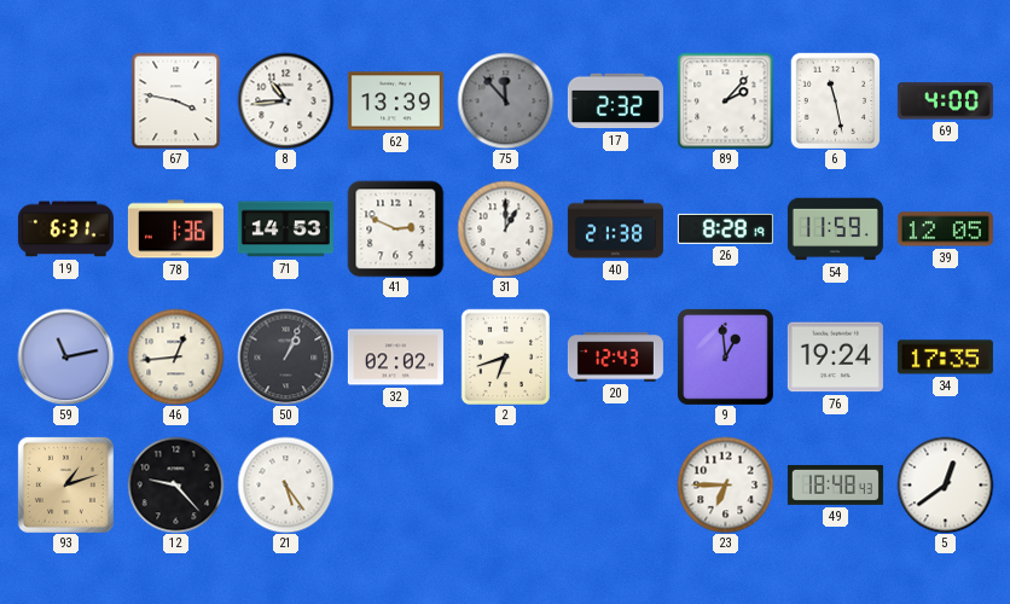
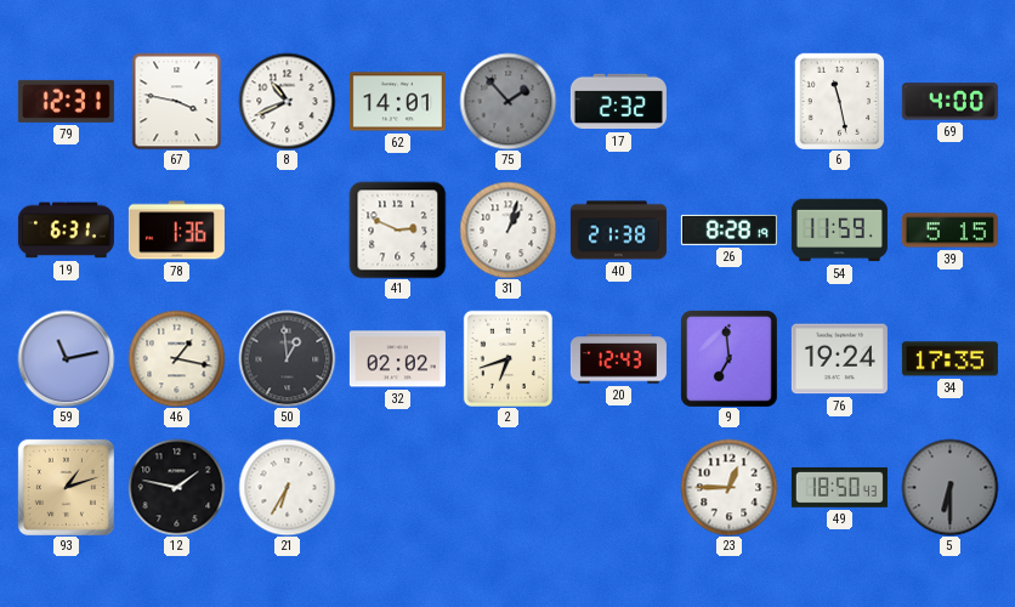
79: none -> 12:31 (66, 101)
8: 10:44 -> 10:41 (287, 101)
62: 13:39 -> 14:01 (397, 102)
75: 11:53 -> 1:53 (508, 101)
89: 2:07 -> none (725, 100)
71: 14:53 -> none (285, 230)
31: 1:00 -> 1:03 (508, 229)
39: 12:05 -> 5:15 (949, 231)
46: 12:44 -> 1:17 (176, 358)
50: 1:04 -> 12:59 (287, 358)
9: 12:59 -> 6:59 (728, 358)
12: 9:23 -> 1:47 (176, 487)
21: 5:24 -> 6:35 (287, 487)
23: 6:45 -> 12:45 (728, 487)
49: 18:48 -> 18:50 (839, 487)
5: 12:39 -> 6:30 (949, 487)
5 dial: white -> grey (949, 487)
